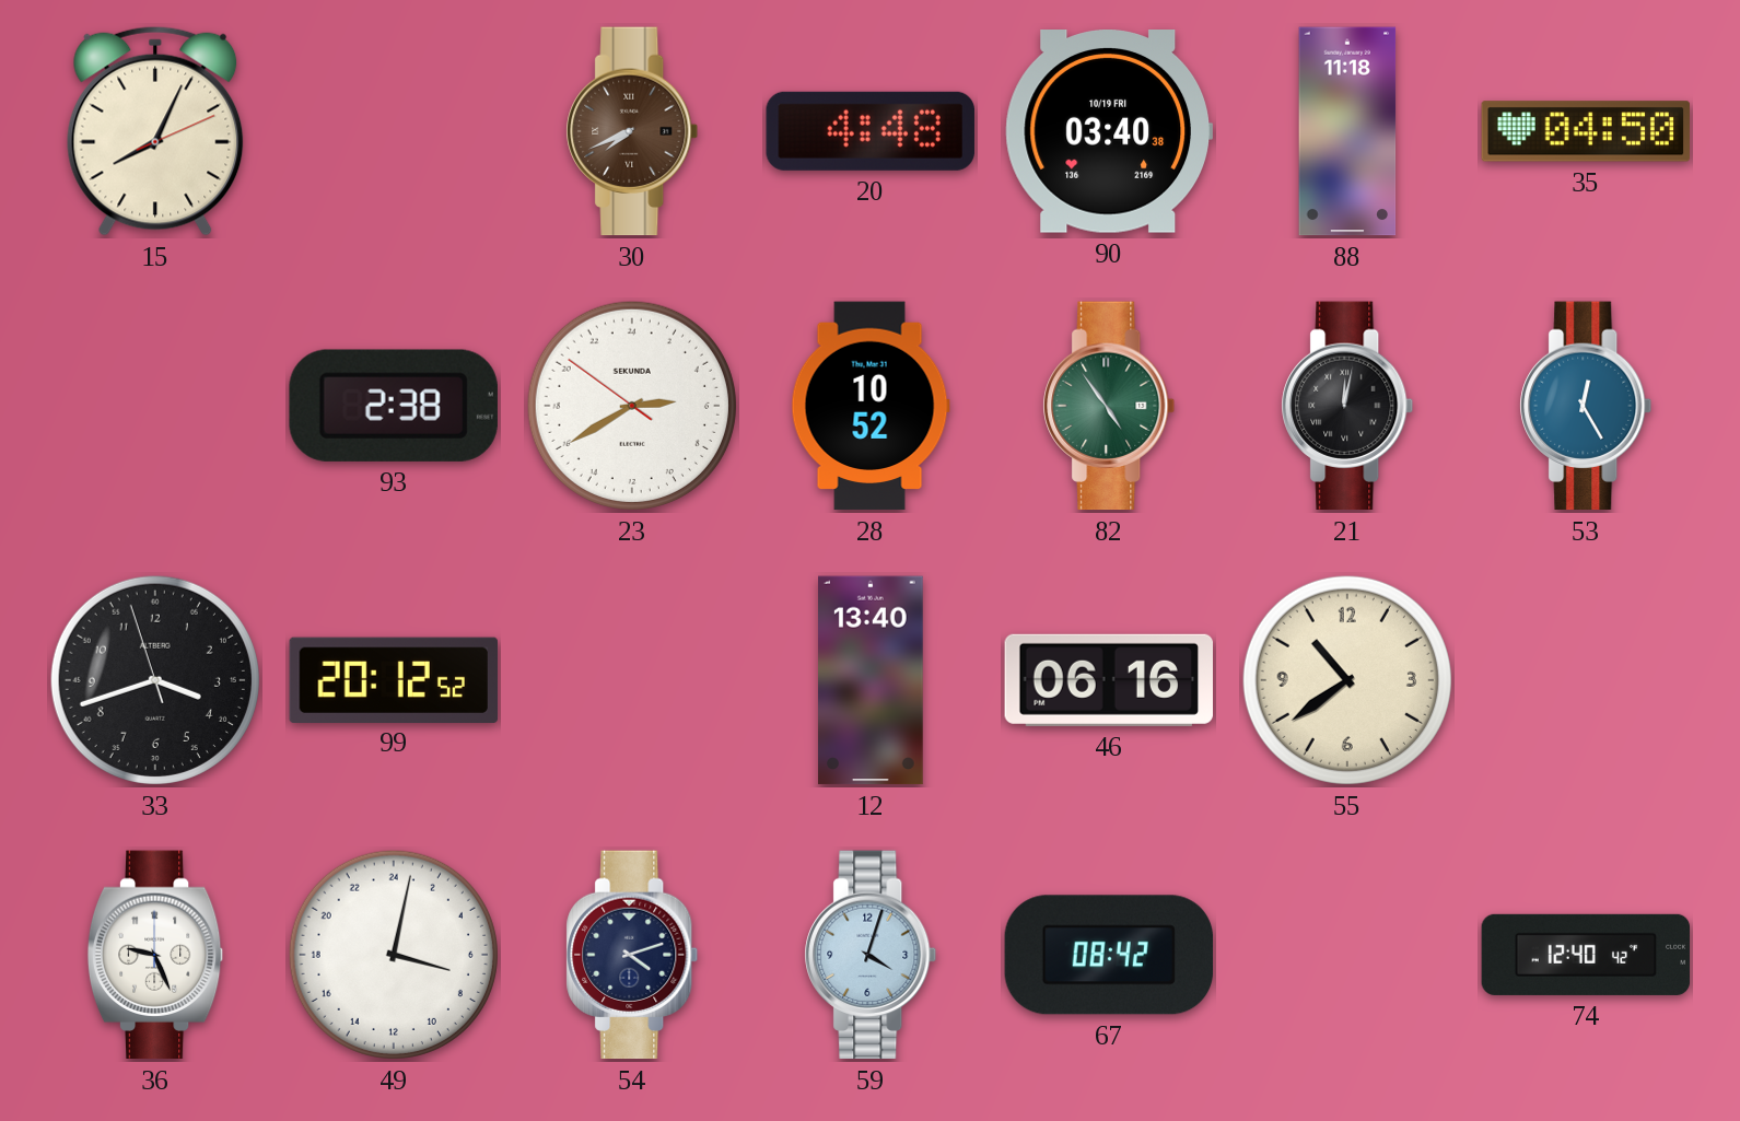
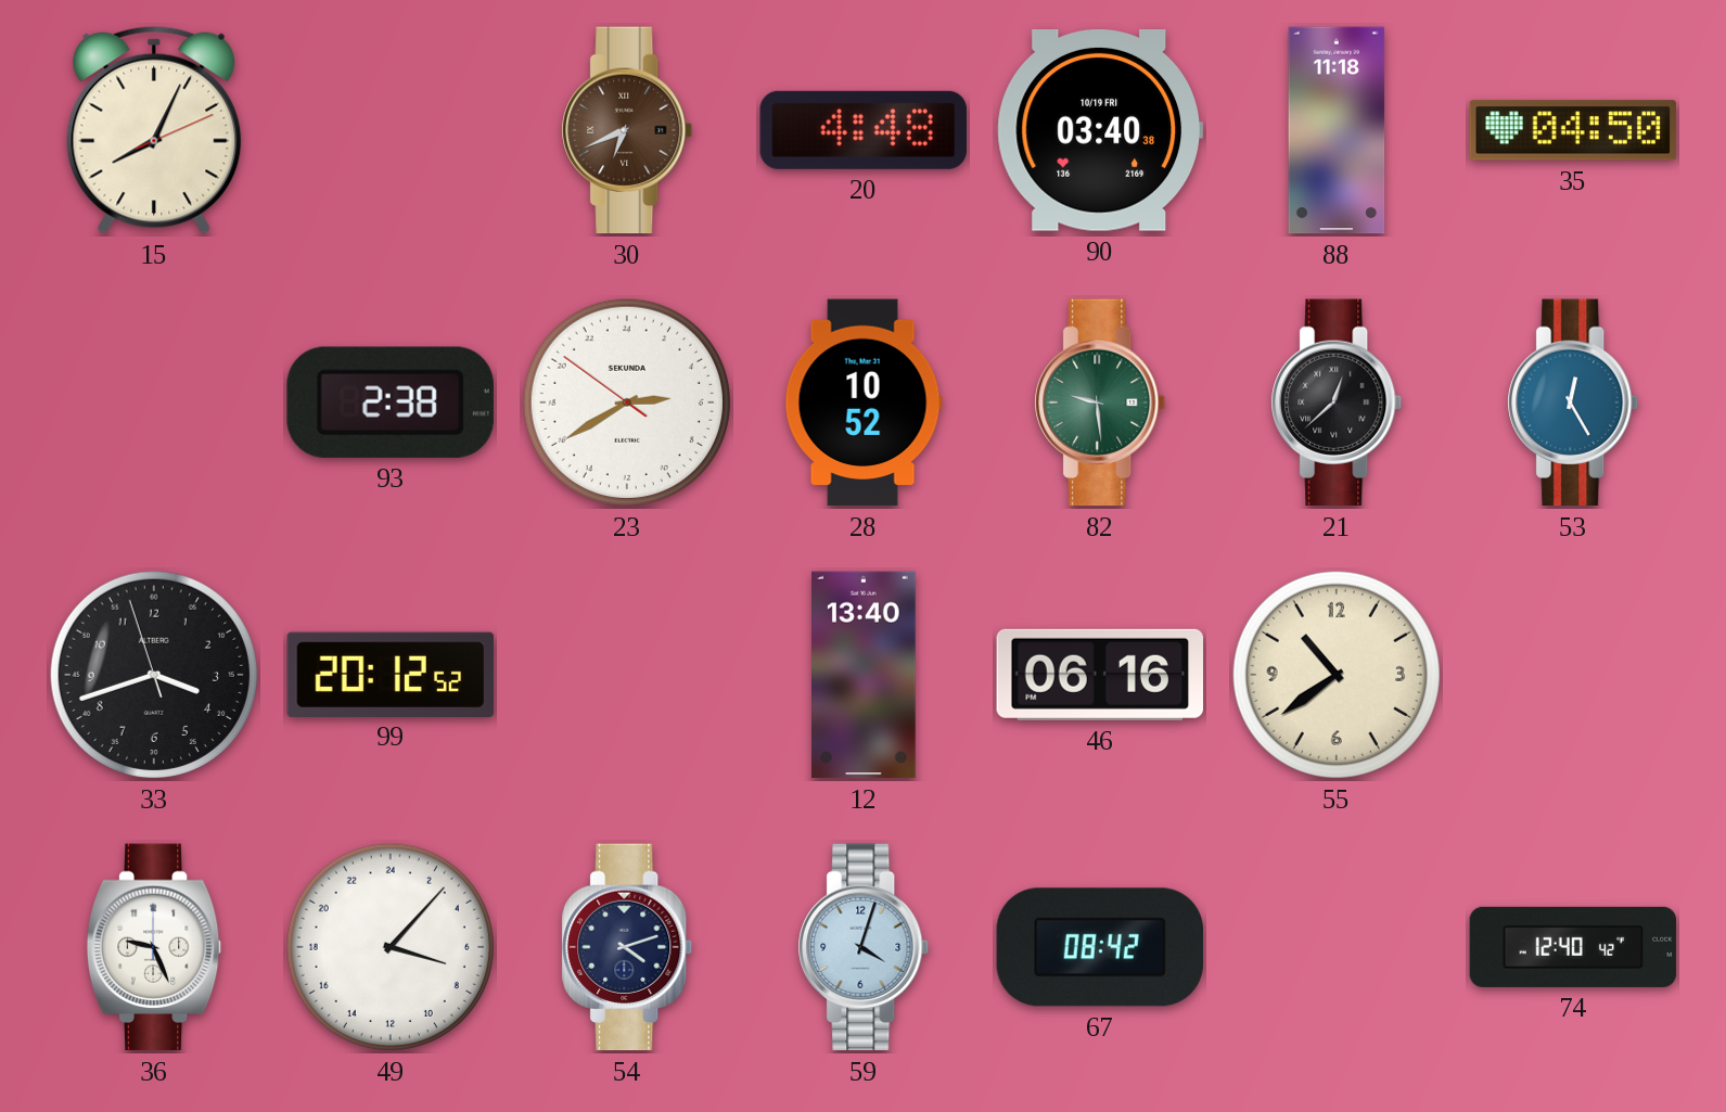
30: 7:41 -> 6:41 (627, 130)
82: 4:54 -> 9:29 (1100, 402)
21: 12:02 -> 12:38 (1337, 402)
49: 7:02 -> 7:07 (391, 947)
